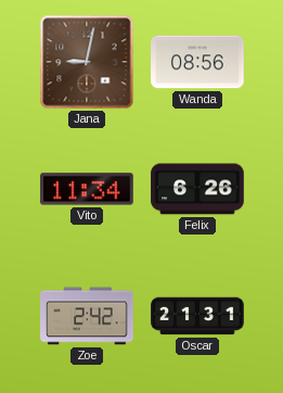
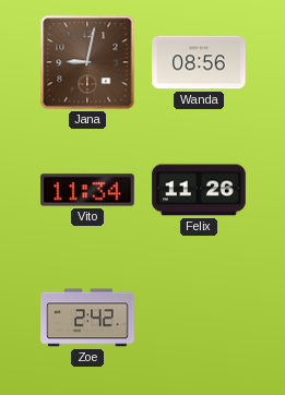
Felix: 6:26 -> 11:26 (199, 190)
Oscar: 21:31 -> none (197, 316)
